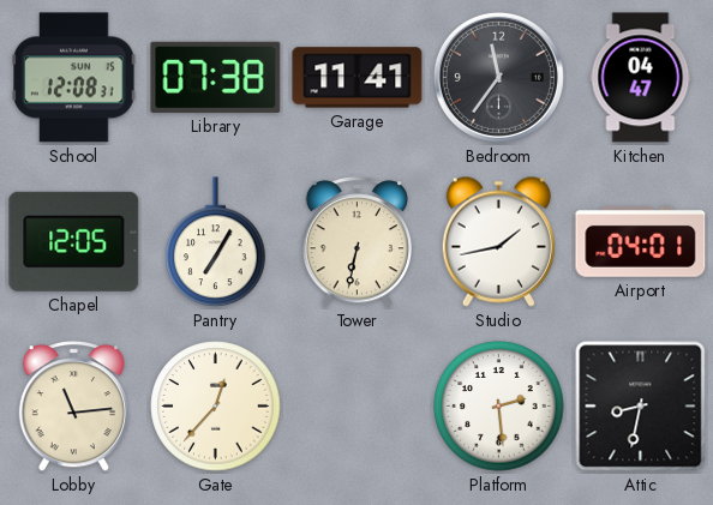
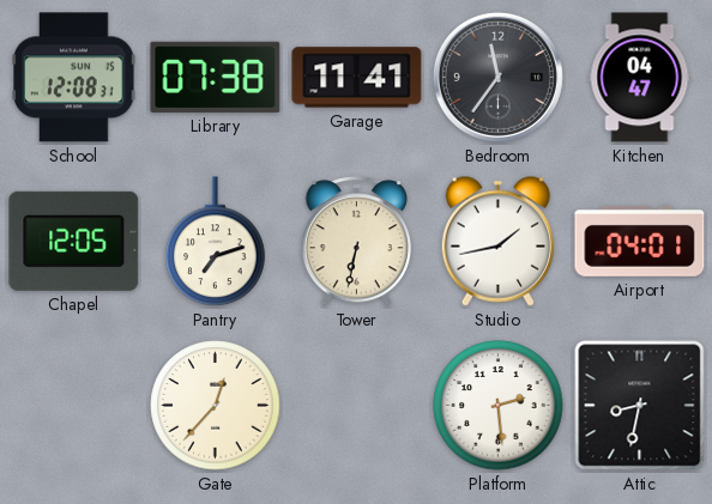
Pantry: 7:05 -> 7:12 (216, 242)
Lobby: 11:14 -> none (73, 407)
